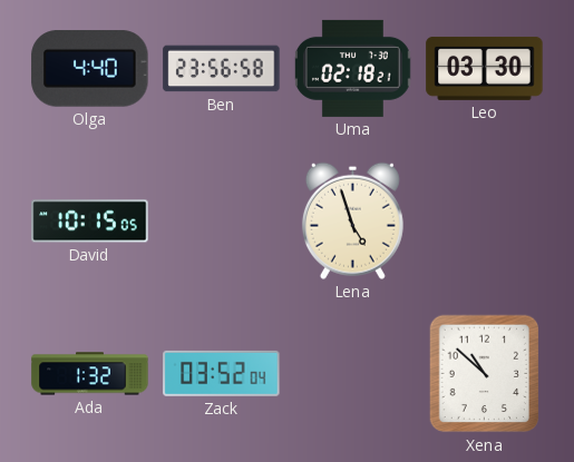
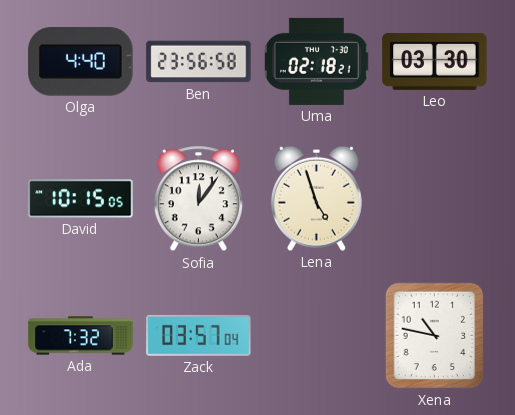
Sofia: none -> 12:06 (198, 199)
Ada: 1:32 -> 7:32 (81, 336)
Zack: 03:52 -> 03:57 (199, 335)
Xena: 10:52 -> 10:47 (435, 336)
